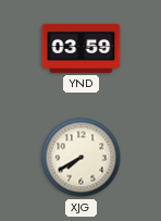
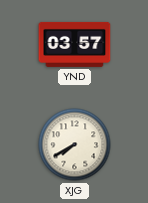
YND: 03:59 -> 03:57 (75, 44)
